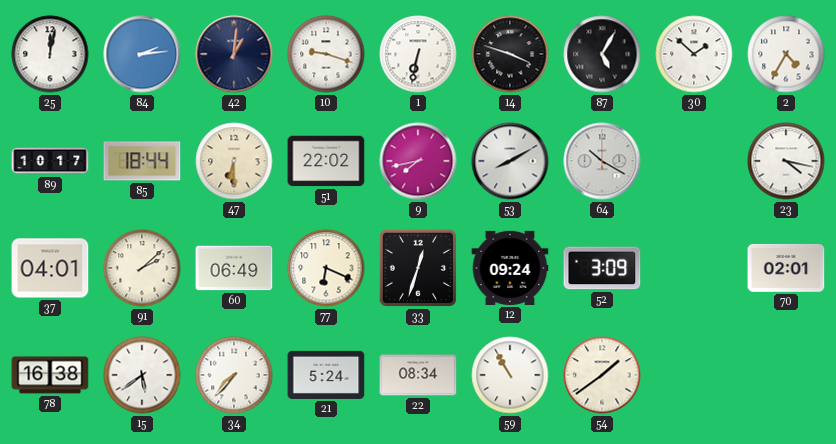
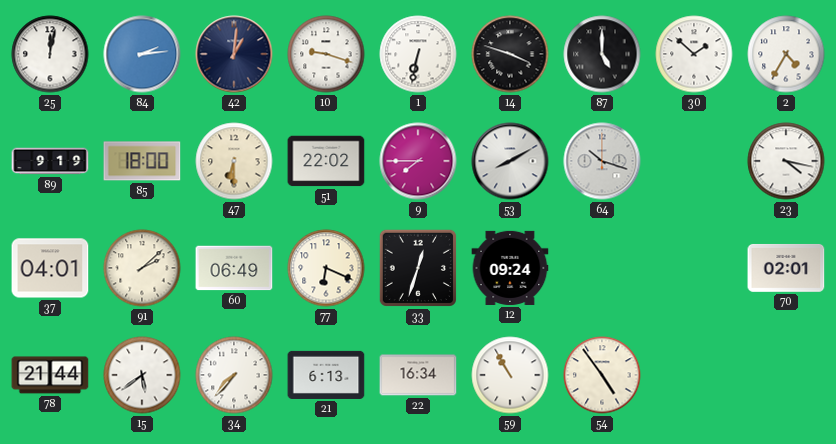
87: 5:05 -> 5:00 (602, 54)
89: 10:17 -> 9:19 (50, 161)
85: 18:44 -> 18:00 (142, 161)
9: 7:43 -> 7:45 (418, 161)
64: 10:20 -> 10:18 (602, 161)
52: 3:09 -> none (602, 268)
78: 16:38 -> 21:44 (50, 375)
21: 5:24 -> 6:13 (326, 375)
22: 08:34 -> 16:34 (418, 375)
54: 1:39 -> 4:54 (602, 375)
